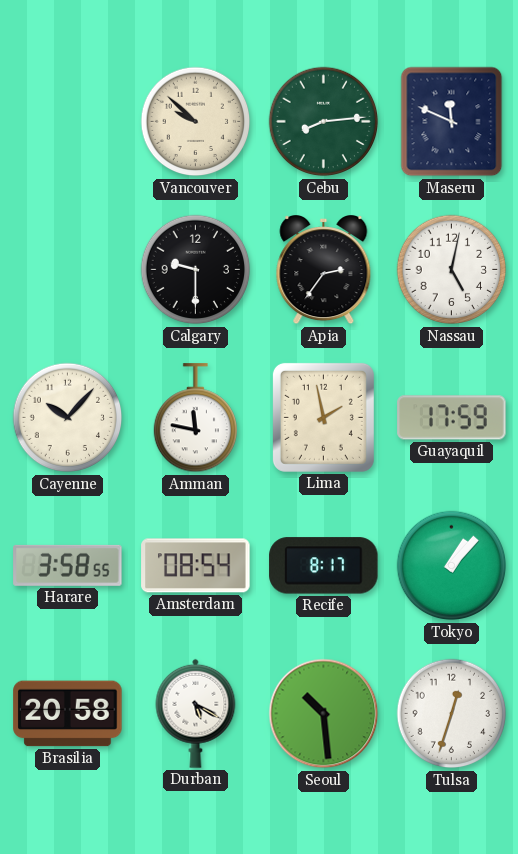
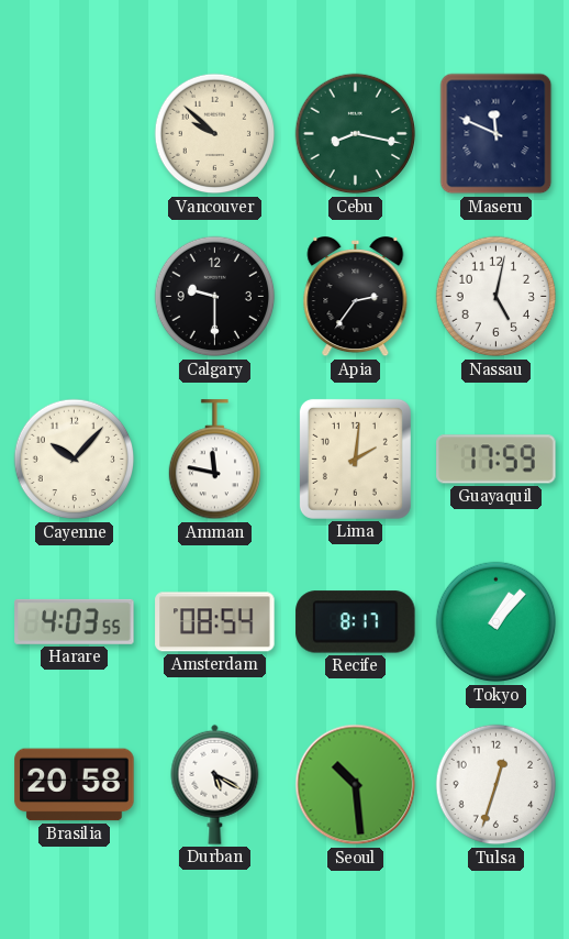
Cebu: 8:14 -> 8:17 (356, 134)
Lima: 1:58 -> 2:01 (355, 459)
Harare: 3:58 -> 4:03 (75, 621)
